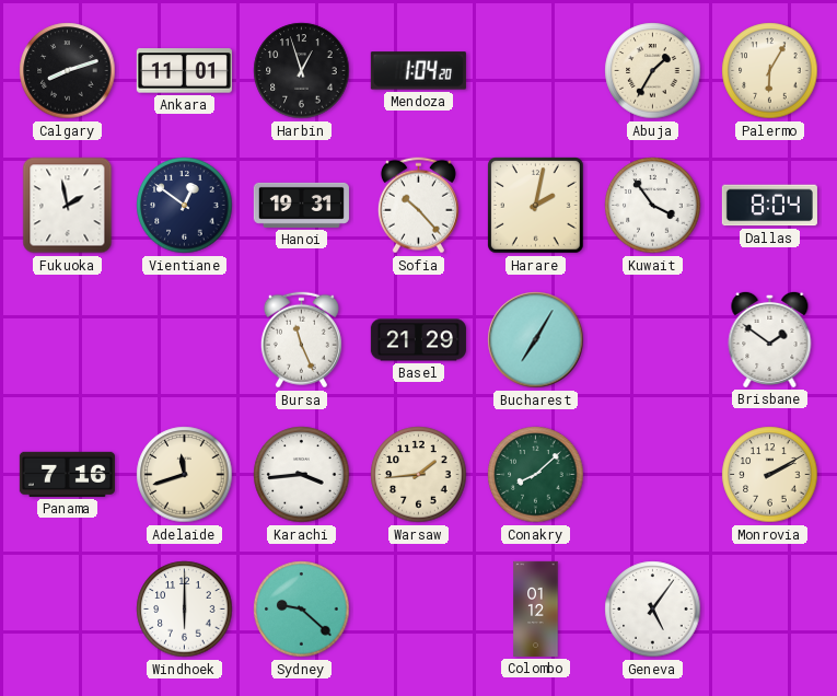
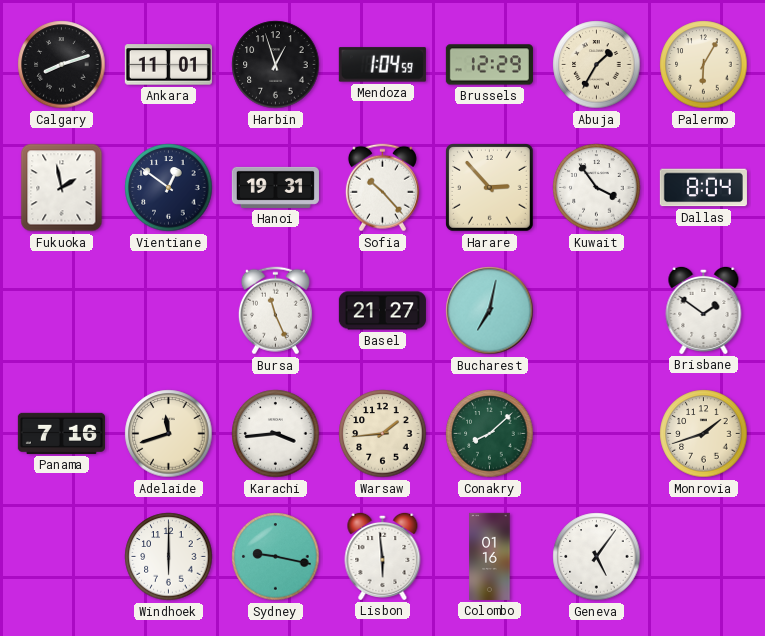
Mendoza: 1:04:20 -> 1:04:59 (382, 65)
Brussels: none -> 12:29 (489, 65)
Harare: 2:02 -> 2:53 (490, 188)
Basel: 21:29 -> 21:27 (382, 311)
Bucharest: 7:05 -> 7:02 (490, 311)
Monrovia: 2:10 -> 1:42 (704, 434)
Sydney: 9:22 -> 9:17 (276, 557)
Lisbon: none -> 5:59 (383, 556)
Colombo: 01:12 -> 01:16 (490, 556)
